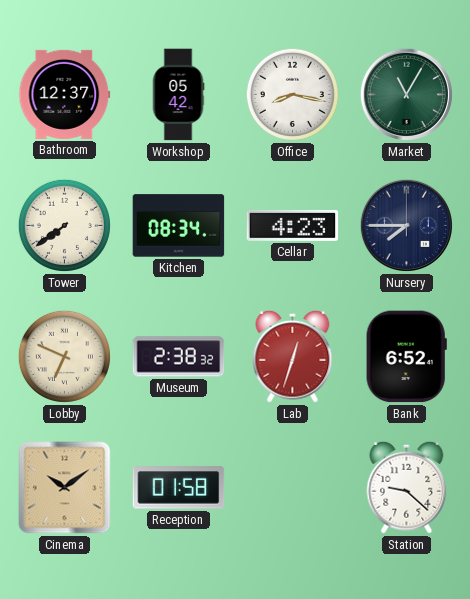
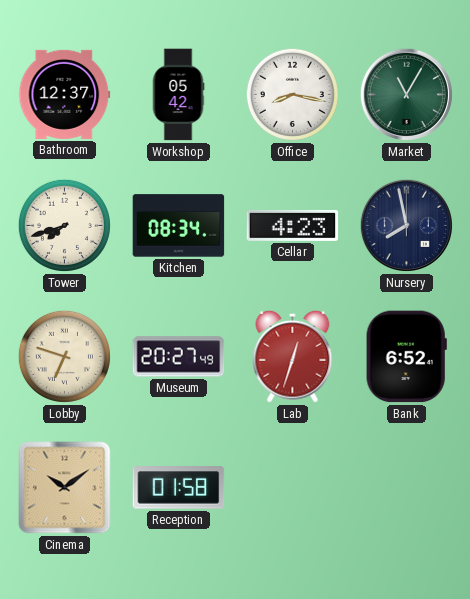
Tower: 7:39 -> 7:42 (64, 225)
Nursery: 7:45 -> 7:58 (406, 225)
Lobby: 6:49 -> 6:48 (64, 356)
Museum: 2:38 -> 20:27 (179, 357)
Station: 9:22 -> none (407, 487)
